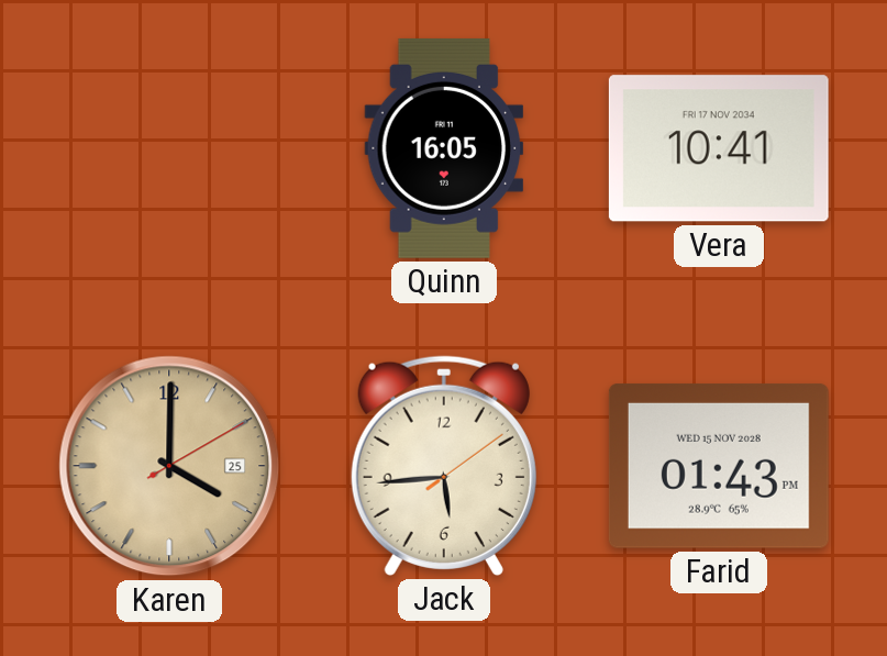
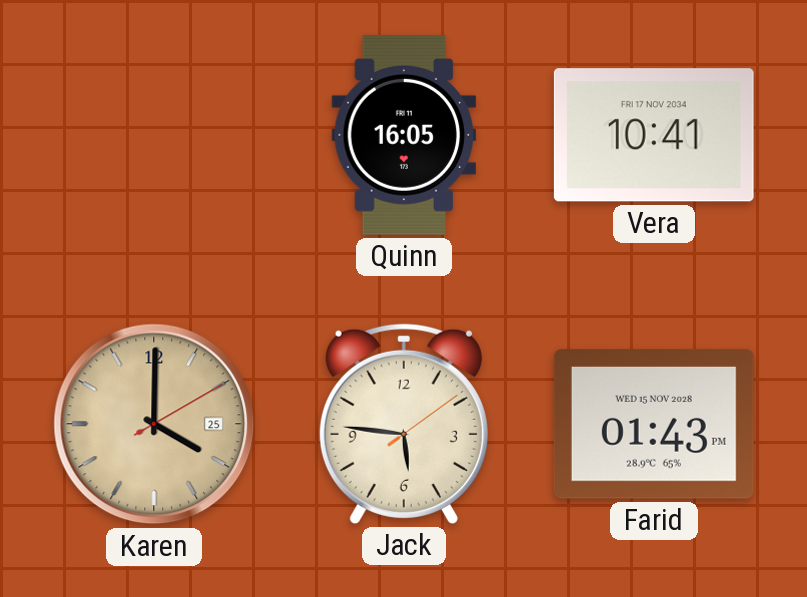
Jack: 5:44 -> 5:46 (404, 424)
